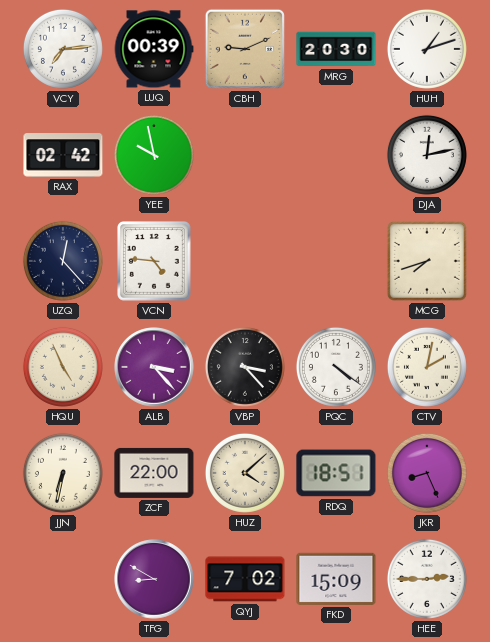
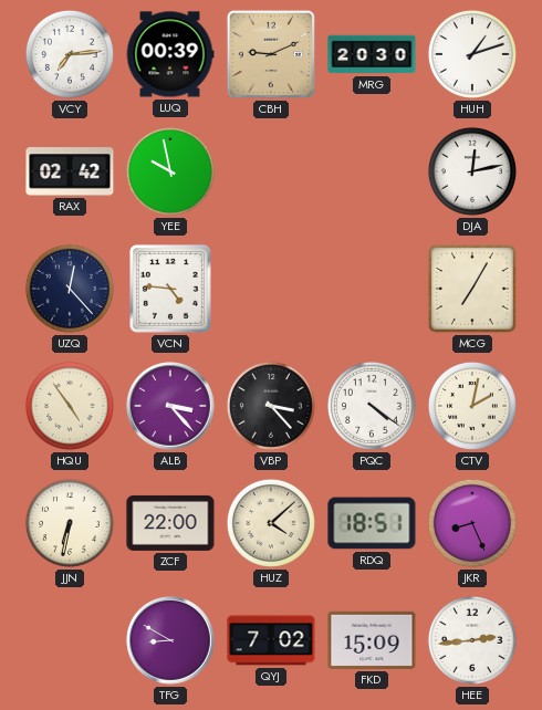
MCG: 7:42 -> 7:05 (472, 289)
HQU: 4:56 -> 4:54 (70, 406)
HEE: 2:45 -> 2:44 (472, 640)
